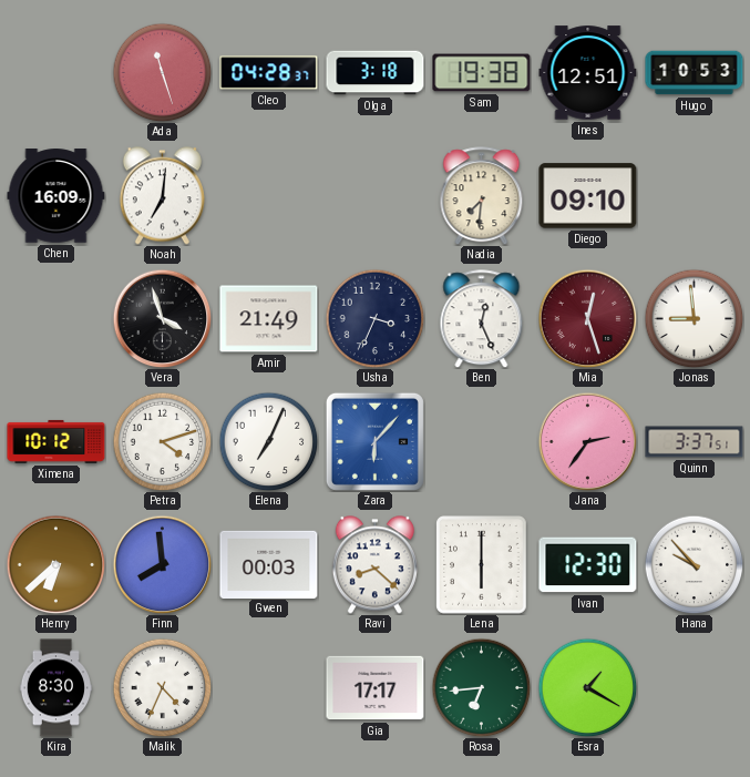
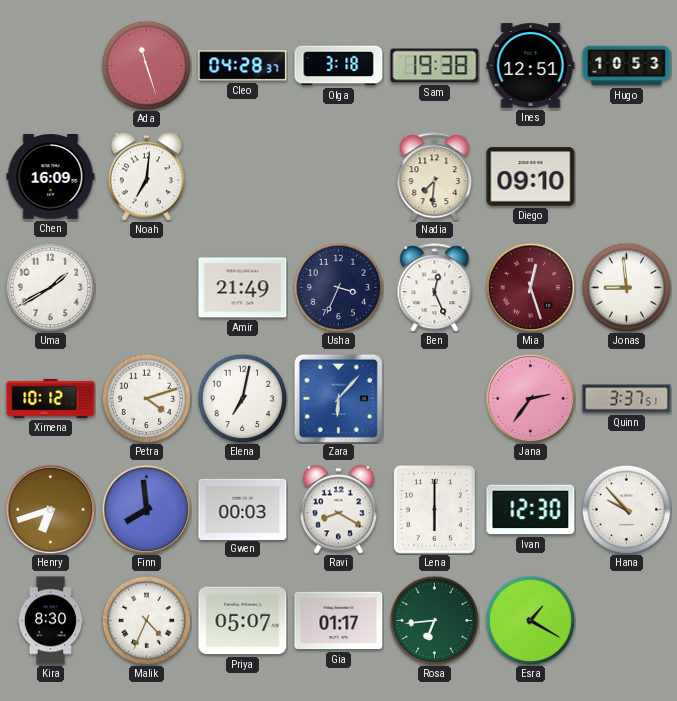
Uma: none -> 1:40 (50, 287)
Vera: 3:57 -> none (162, 318)
Elena: 7:04 -> 7:02 (242, 398)
Henry: 6:38 -> 6:42 (50, 509)
Ravi: 8:22 -> 8:20 (338, 510)
Priya: none -> 05:07 (243, 621)
Gia: 17:17 -> 01:17 (339, 621)
